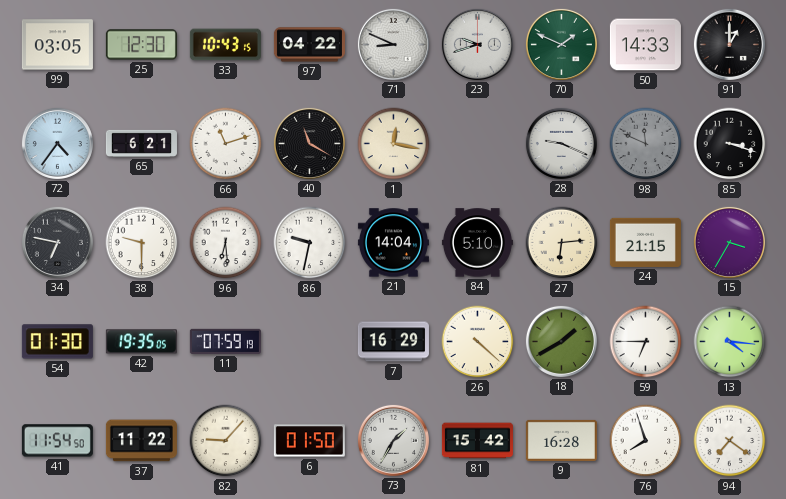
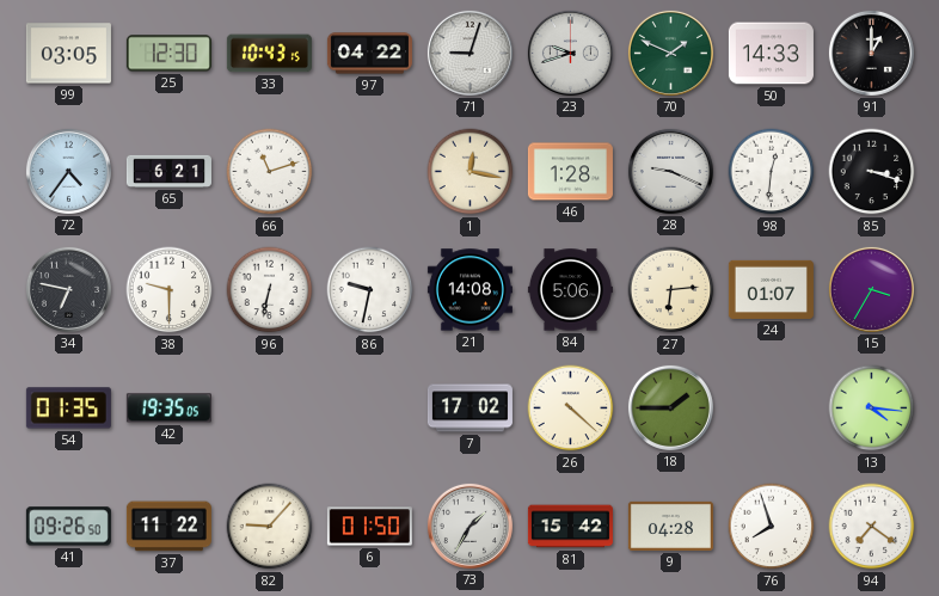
71: 8:49 -> 9:03 (469, 53)
40: 11:20 -> none (309, 143)
46: none -> 1:28 (570, 172)
98: 11:49 -> 12:31 (772, 172)
98 dial: grey -> white (772, 172)
96: 6:29 -> 6:32 (270, 290)
21: 14:04 -> 14:08 (469, 290)
84: 5:10 -> 5:06 (570, 290)
24: 21:15 -> 01:07 (771, 289)
54: 01:30 -> 01:35 (68, 408)
11: 07:59 -> none (225, 341)
7: 16:29 -> 17:02 (469, 408)
18: 1:40 -> 1:45 (670, 407)
59: 6:45 -> none (646, 342)
41: 11:54 -> 09:26 (68, 527)
9: 16:28 -> 04:28 (670, 526)
